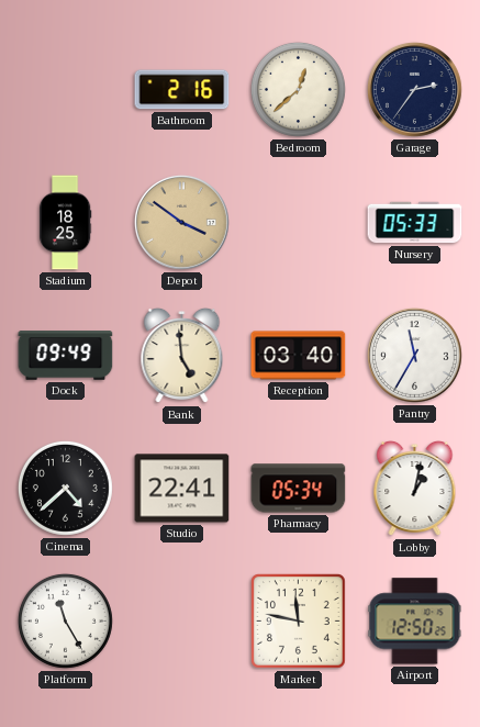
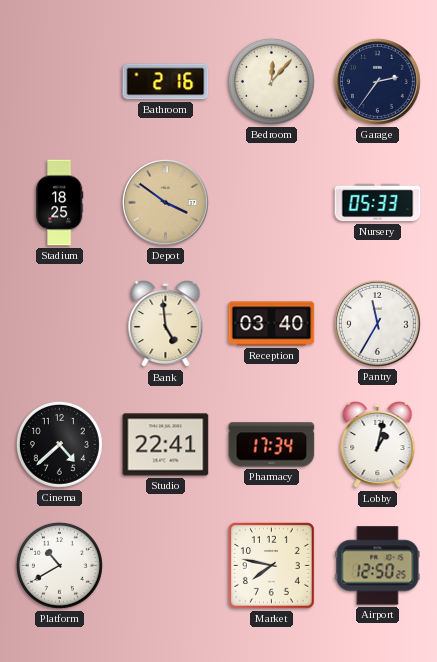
Bedroom: 12:38 -> 12:07 (271, 81)
Dock: 09:49 -> none (66, 356)
Pharmacy: 05:34 -> 17:34 (272, 445)
Platform: 11:25 -> 10:40 (59, 565)
Market: 11:47 -> 7:47 (272, 566)
